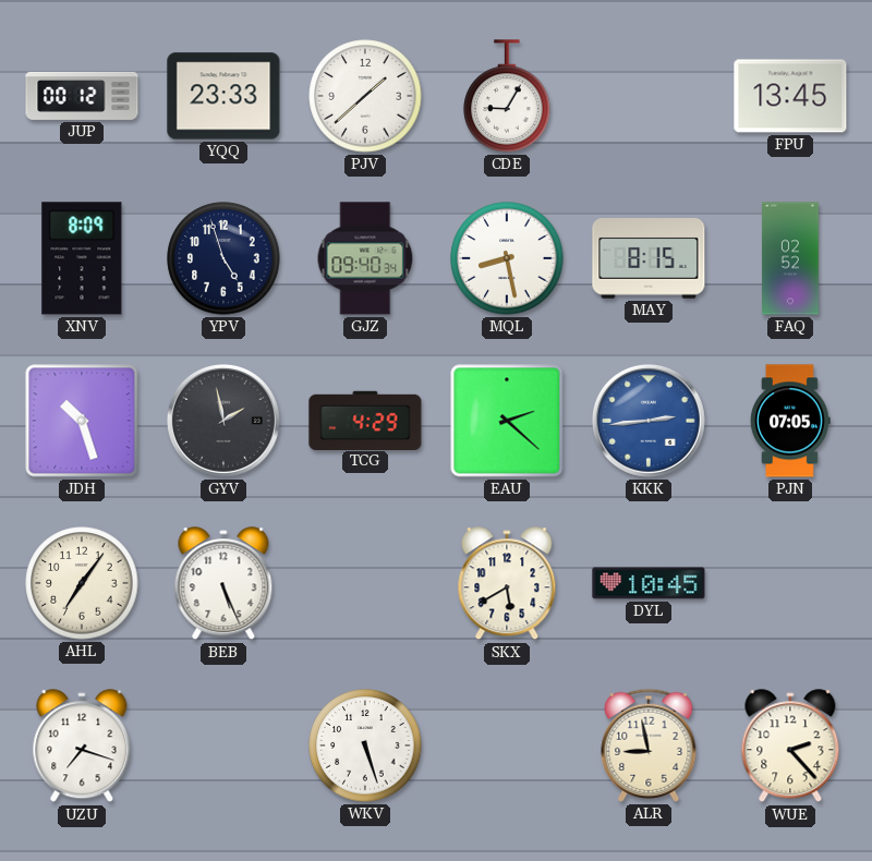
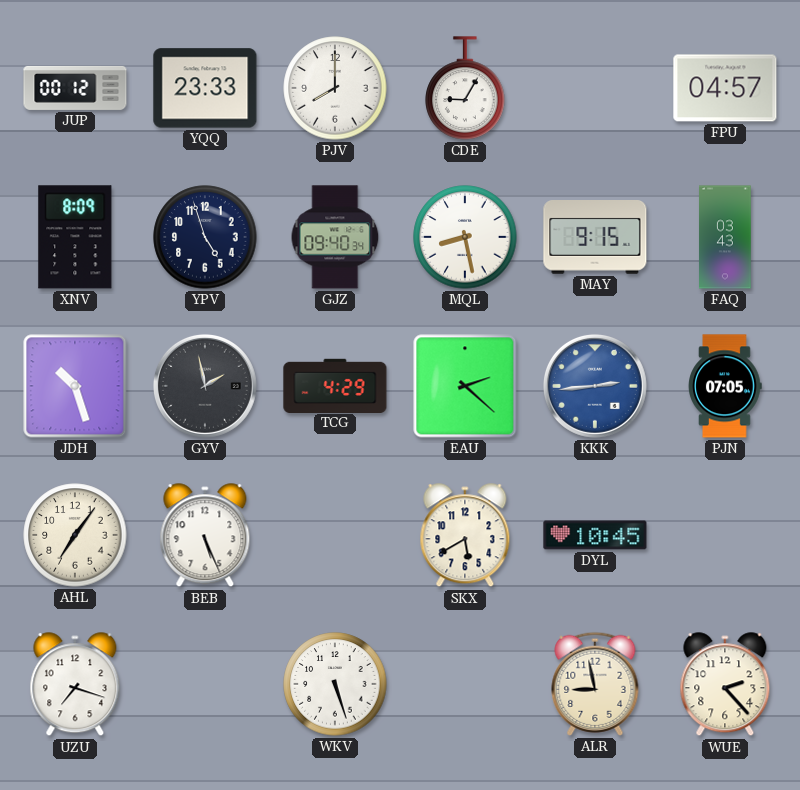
PJV: 1:38 -> 8:00 (335, 88)
FPU: 13:45 -> 04:57 (725, 88)
MAY: 8:15 -> 9:15 (595, 238)
FAQ: 02:52 -> 03:43 (726, 237)
